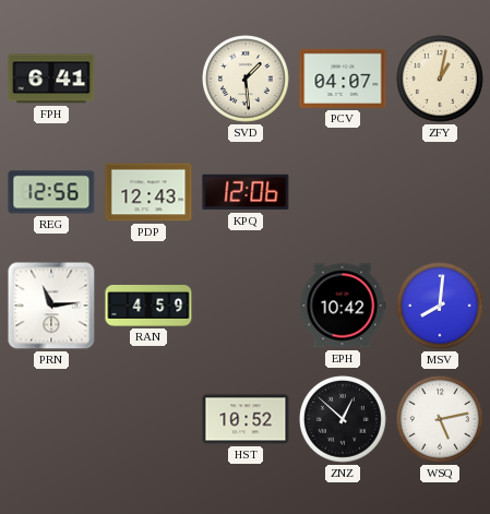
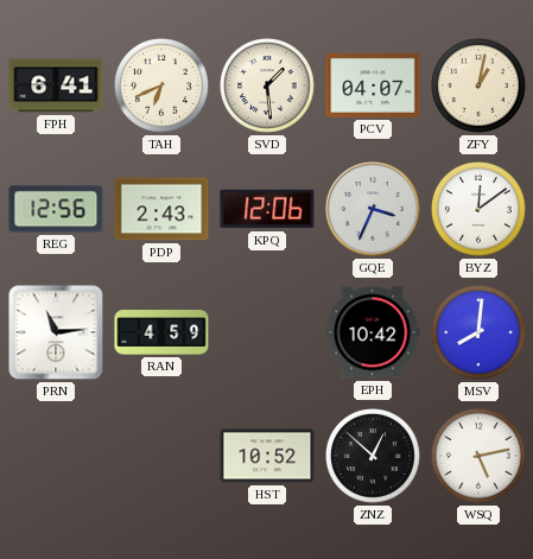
TAH: none -> 6:41 (163, 87)
PDP: 12:43 -> 2:43 (161, 209)
GQE: none -> 3:34 (373, 209)
BYZ: none -> 12:09 (480, 210)
